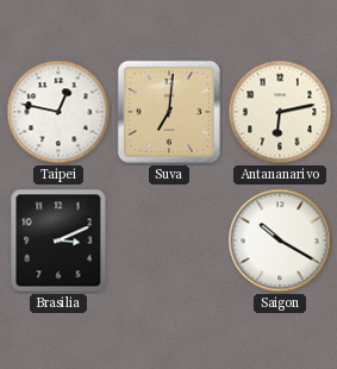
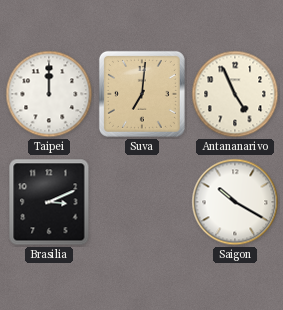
Taipei: 12:47 -> 12:00 (49, 94)
Antananarivo: 6:13 -> 4:56 (235, 94)
